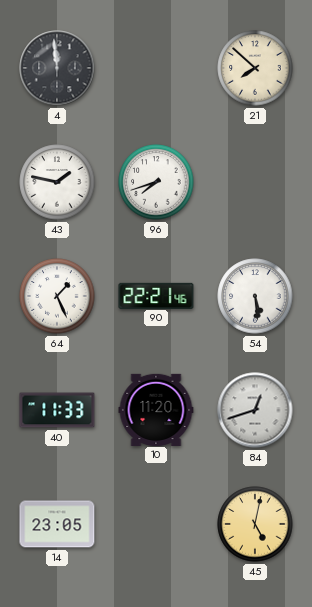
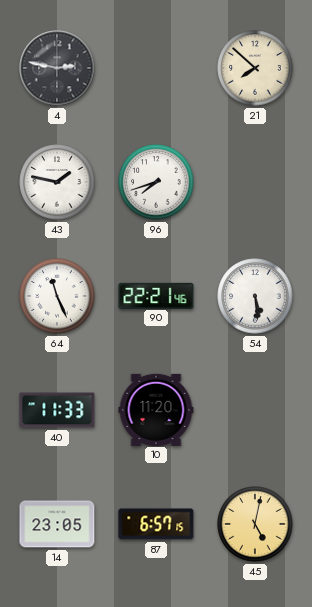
4: 11:59 -> 2:47 (57, 68)
64: 1:26 -> 11:26 (57, 296)
84: 12:42 -> none (255, 410)
87: none -> 6:57 (156, 524)
